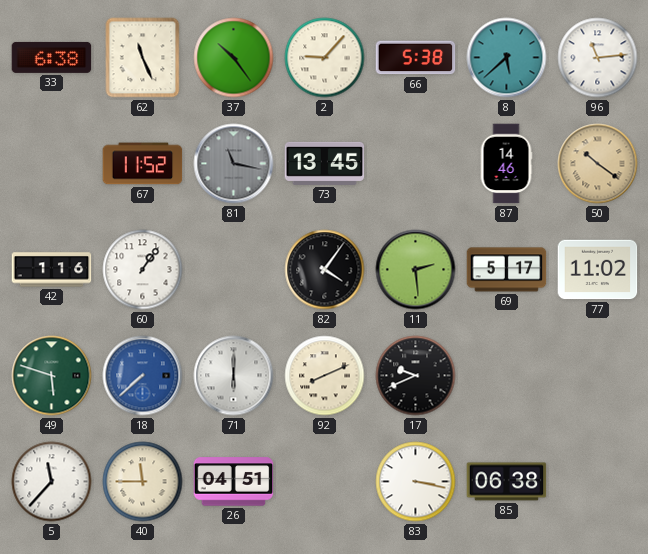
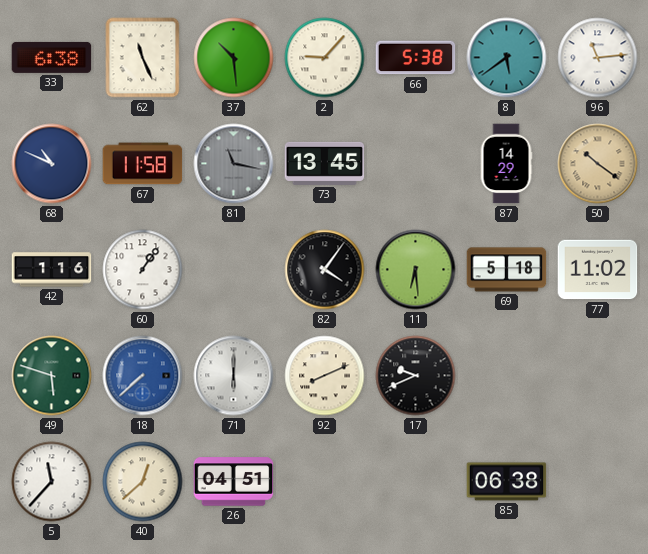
37: 10:24 -> 10:29 (234, 58)
8: 5:38 -> 5:39 (507, 58)
68: none -> 10:49 (52, 164)
67: 11:52 -> 11:58 (143, 164)
87: 14:46 -> 14:29 (506, 164)
11: 2:29 -> 6:29 (416, 270)
69: 5:17 -> 5:18 (507, 270)
40: 11:45 -> 12:38 (143, 482)
83: 3:17 -> none (416, 482)
